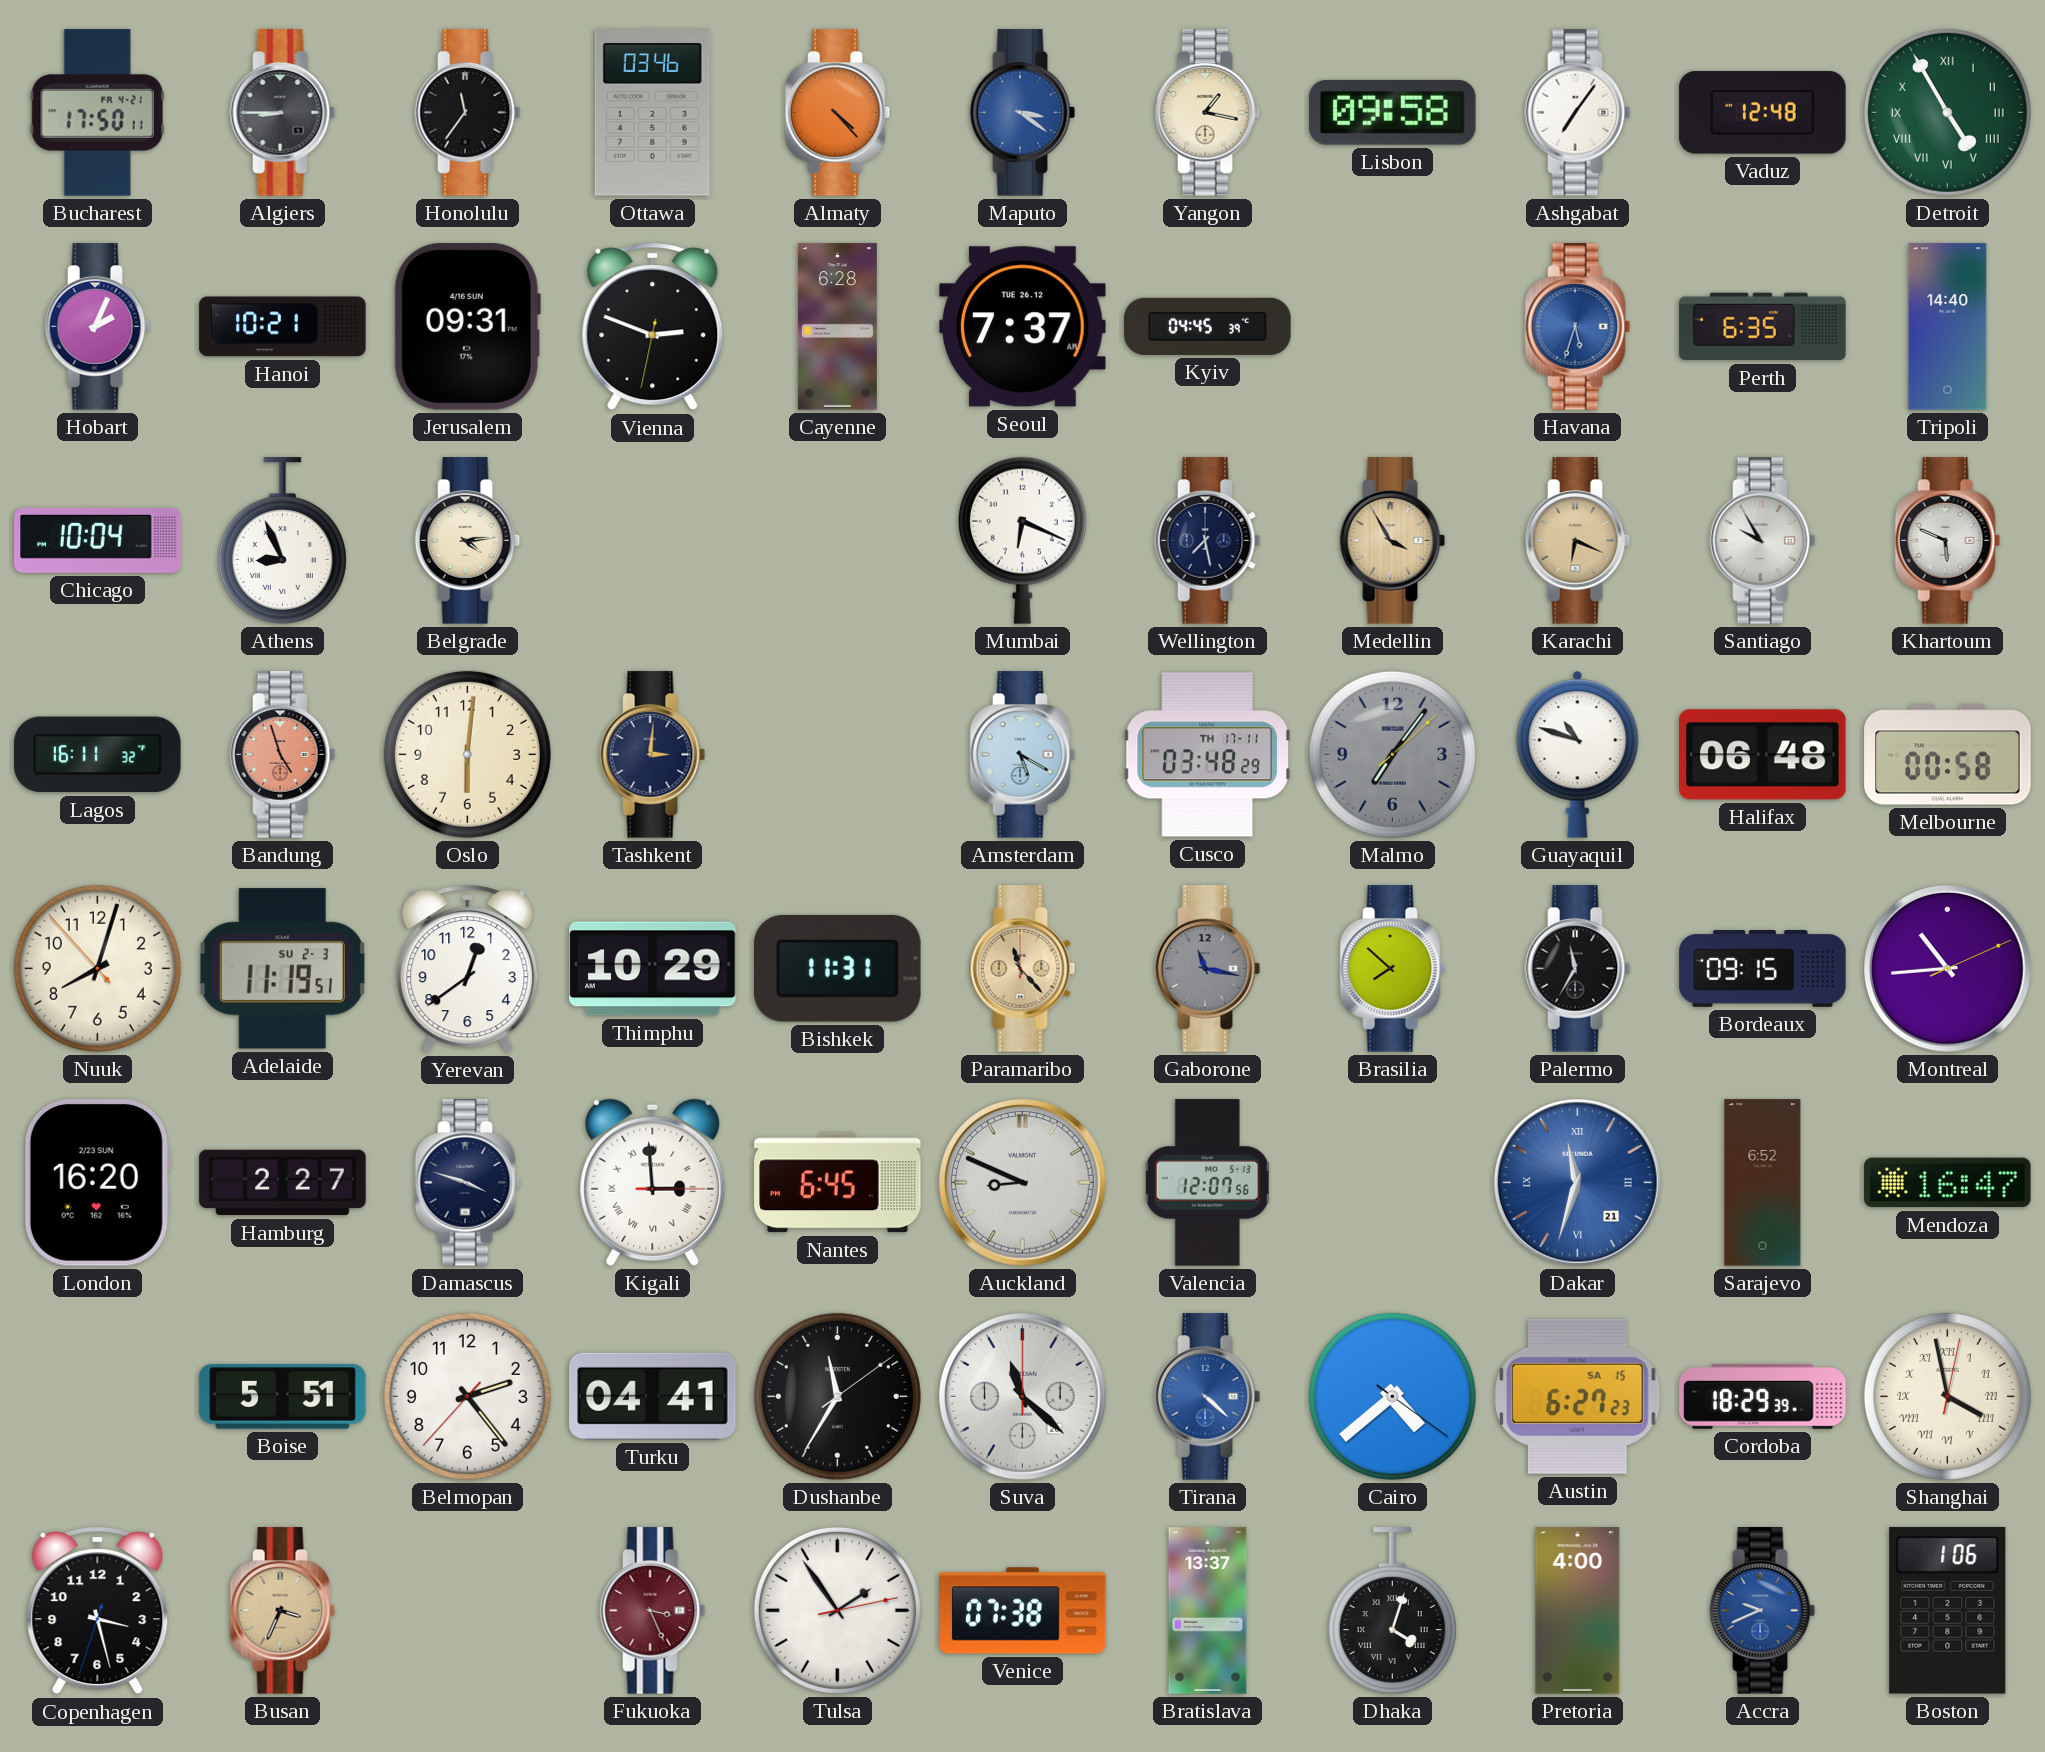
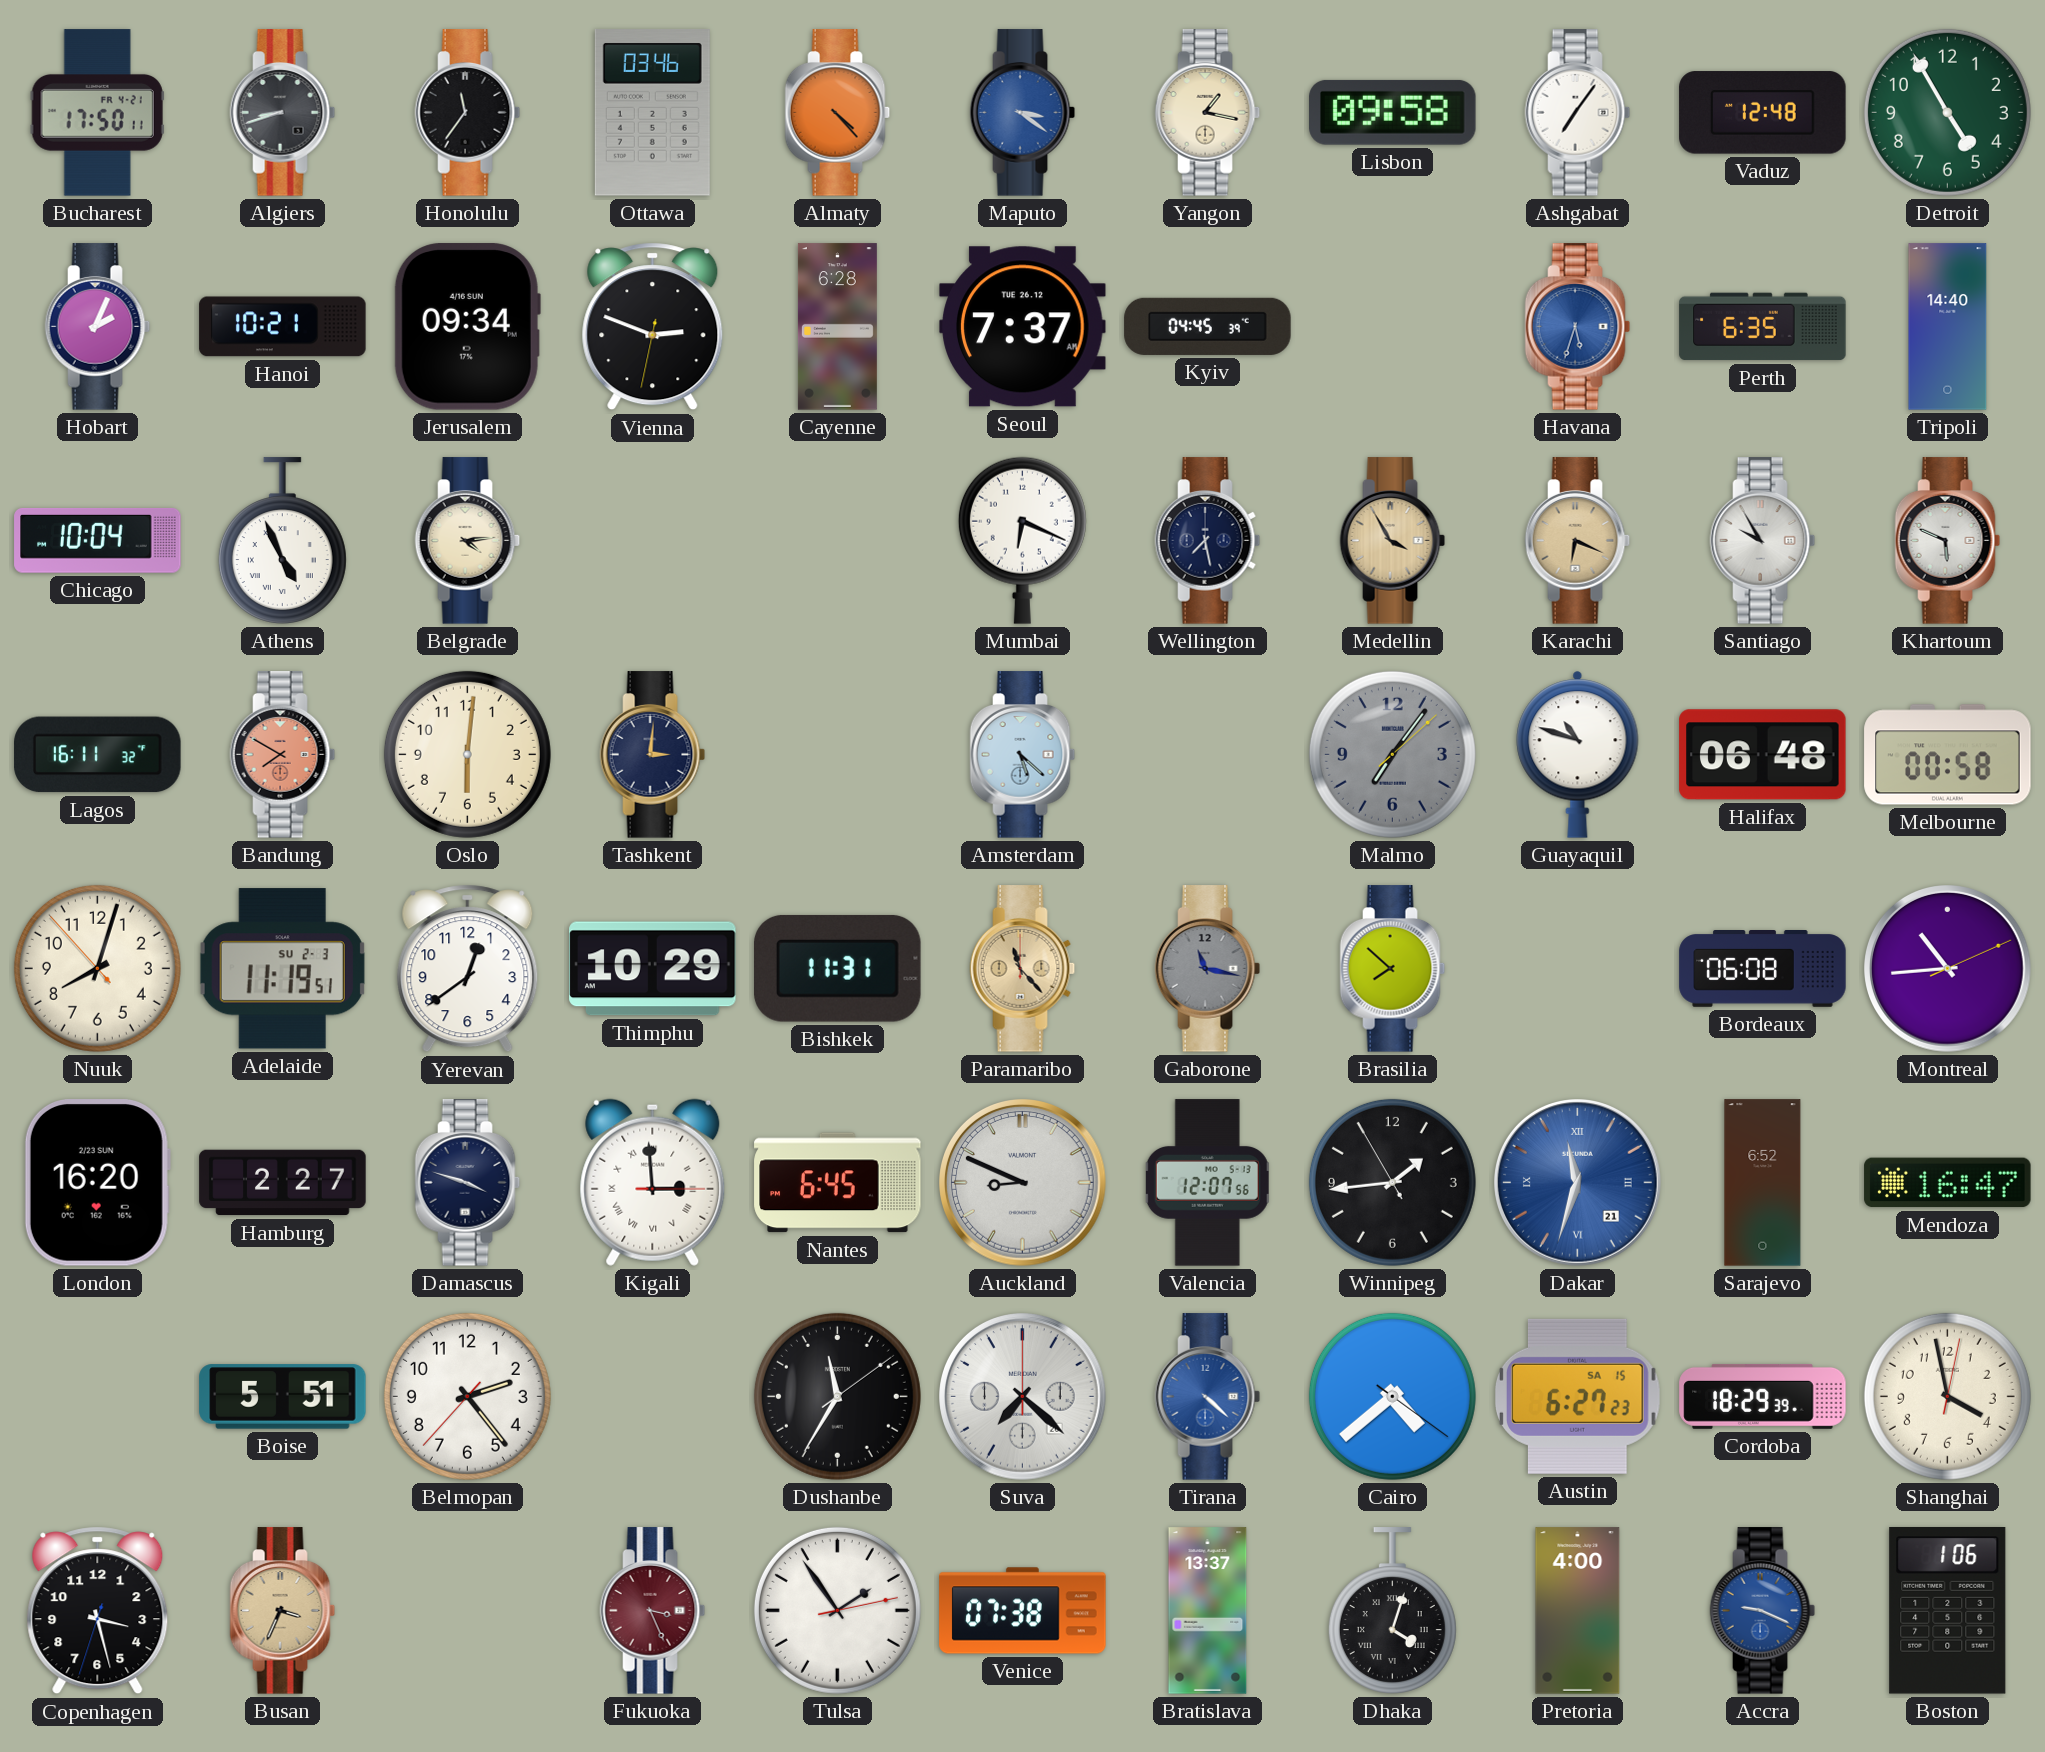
Algiers: 8:45 -> 8:42 (283, 113)
Detroit numerals: Roman -> Arabic (1947, 112)
Jerusalem: 09:31 -> 09:34 (467, 327)
Athens: 8:56 -> 4:56 (282, 541)
Bandung: 4:57 -> 7:50 (283, 755)
Amsterdam: 5:20 -> 5:22 (1023, 755)
Cusco: 03:48 -> none (1207, 755)
Palermo: 11:35 -> none (1578, 969)
Bordeaux: 09:15 -> 06:08 (1763, 969)
Winnipeg: none -> 1:43 (1392, 1182)
Turku: 04:41 -> none (653, 1396)
Suva: 11:22 -> 7:22 (1023, 1397)
Shanghai numerals: Roman -> Arabic (1947, 1396)
Accra: 9:41 -> 9:19 (1763, 1611)
